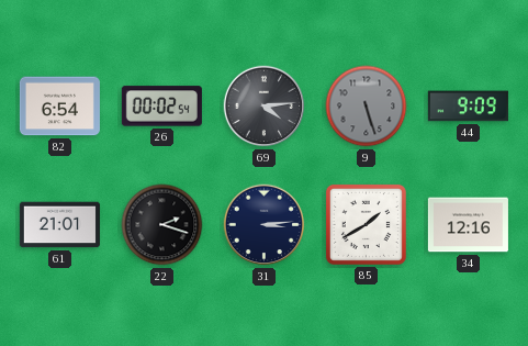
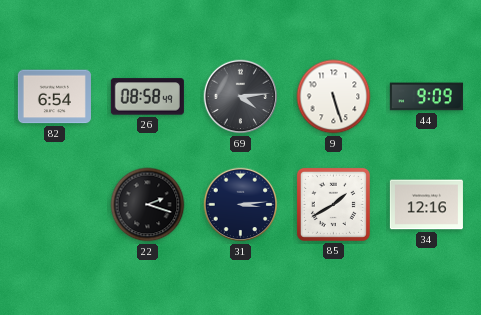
26: 00:02 -> 08:58 (147, 97)
9 dial: grey -> white (334, 97)
61: 21:01 -> none (59, 225)
